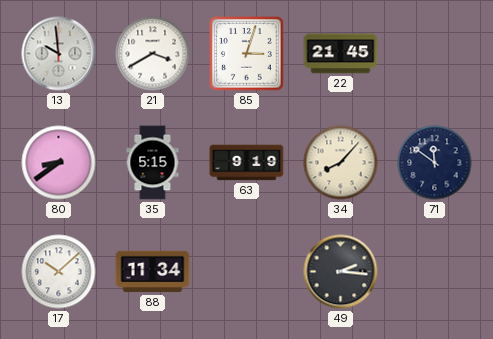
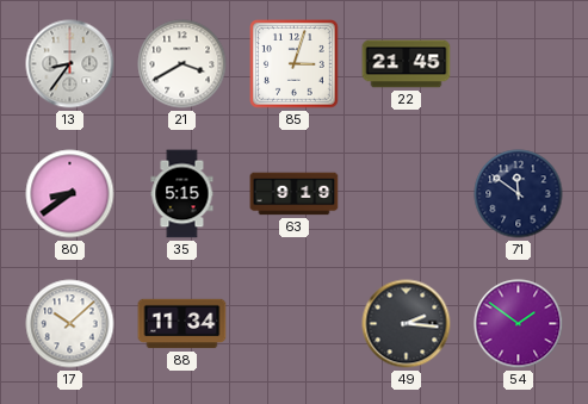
13: 9:59 -> 8:36 (70, 64)
34: 8:07 -> none (341, 163)
54: none -> 1:51 (519, 324)
